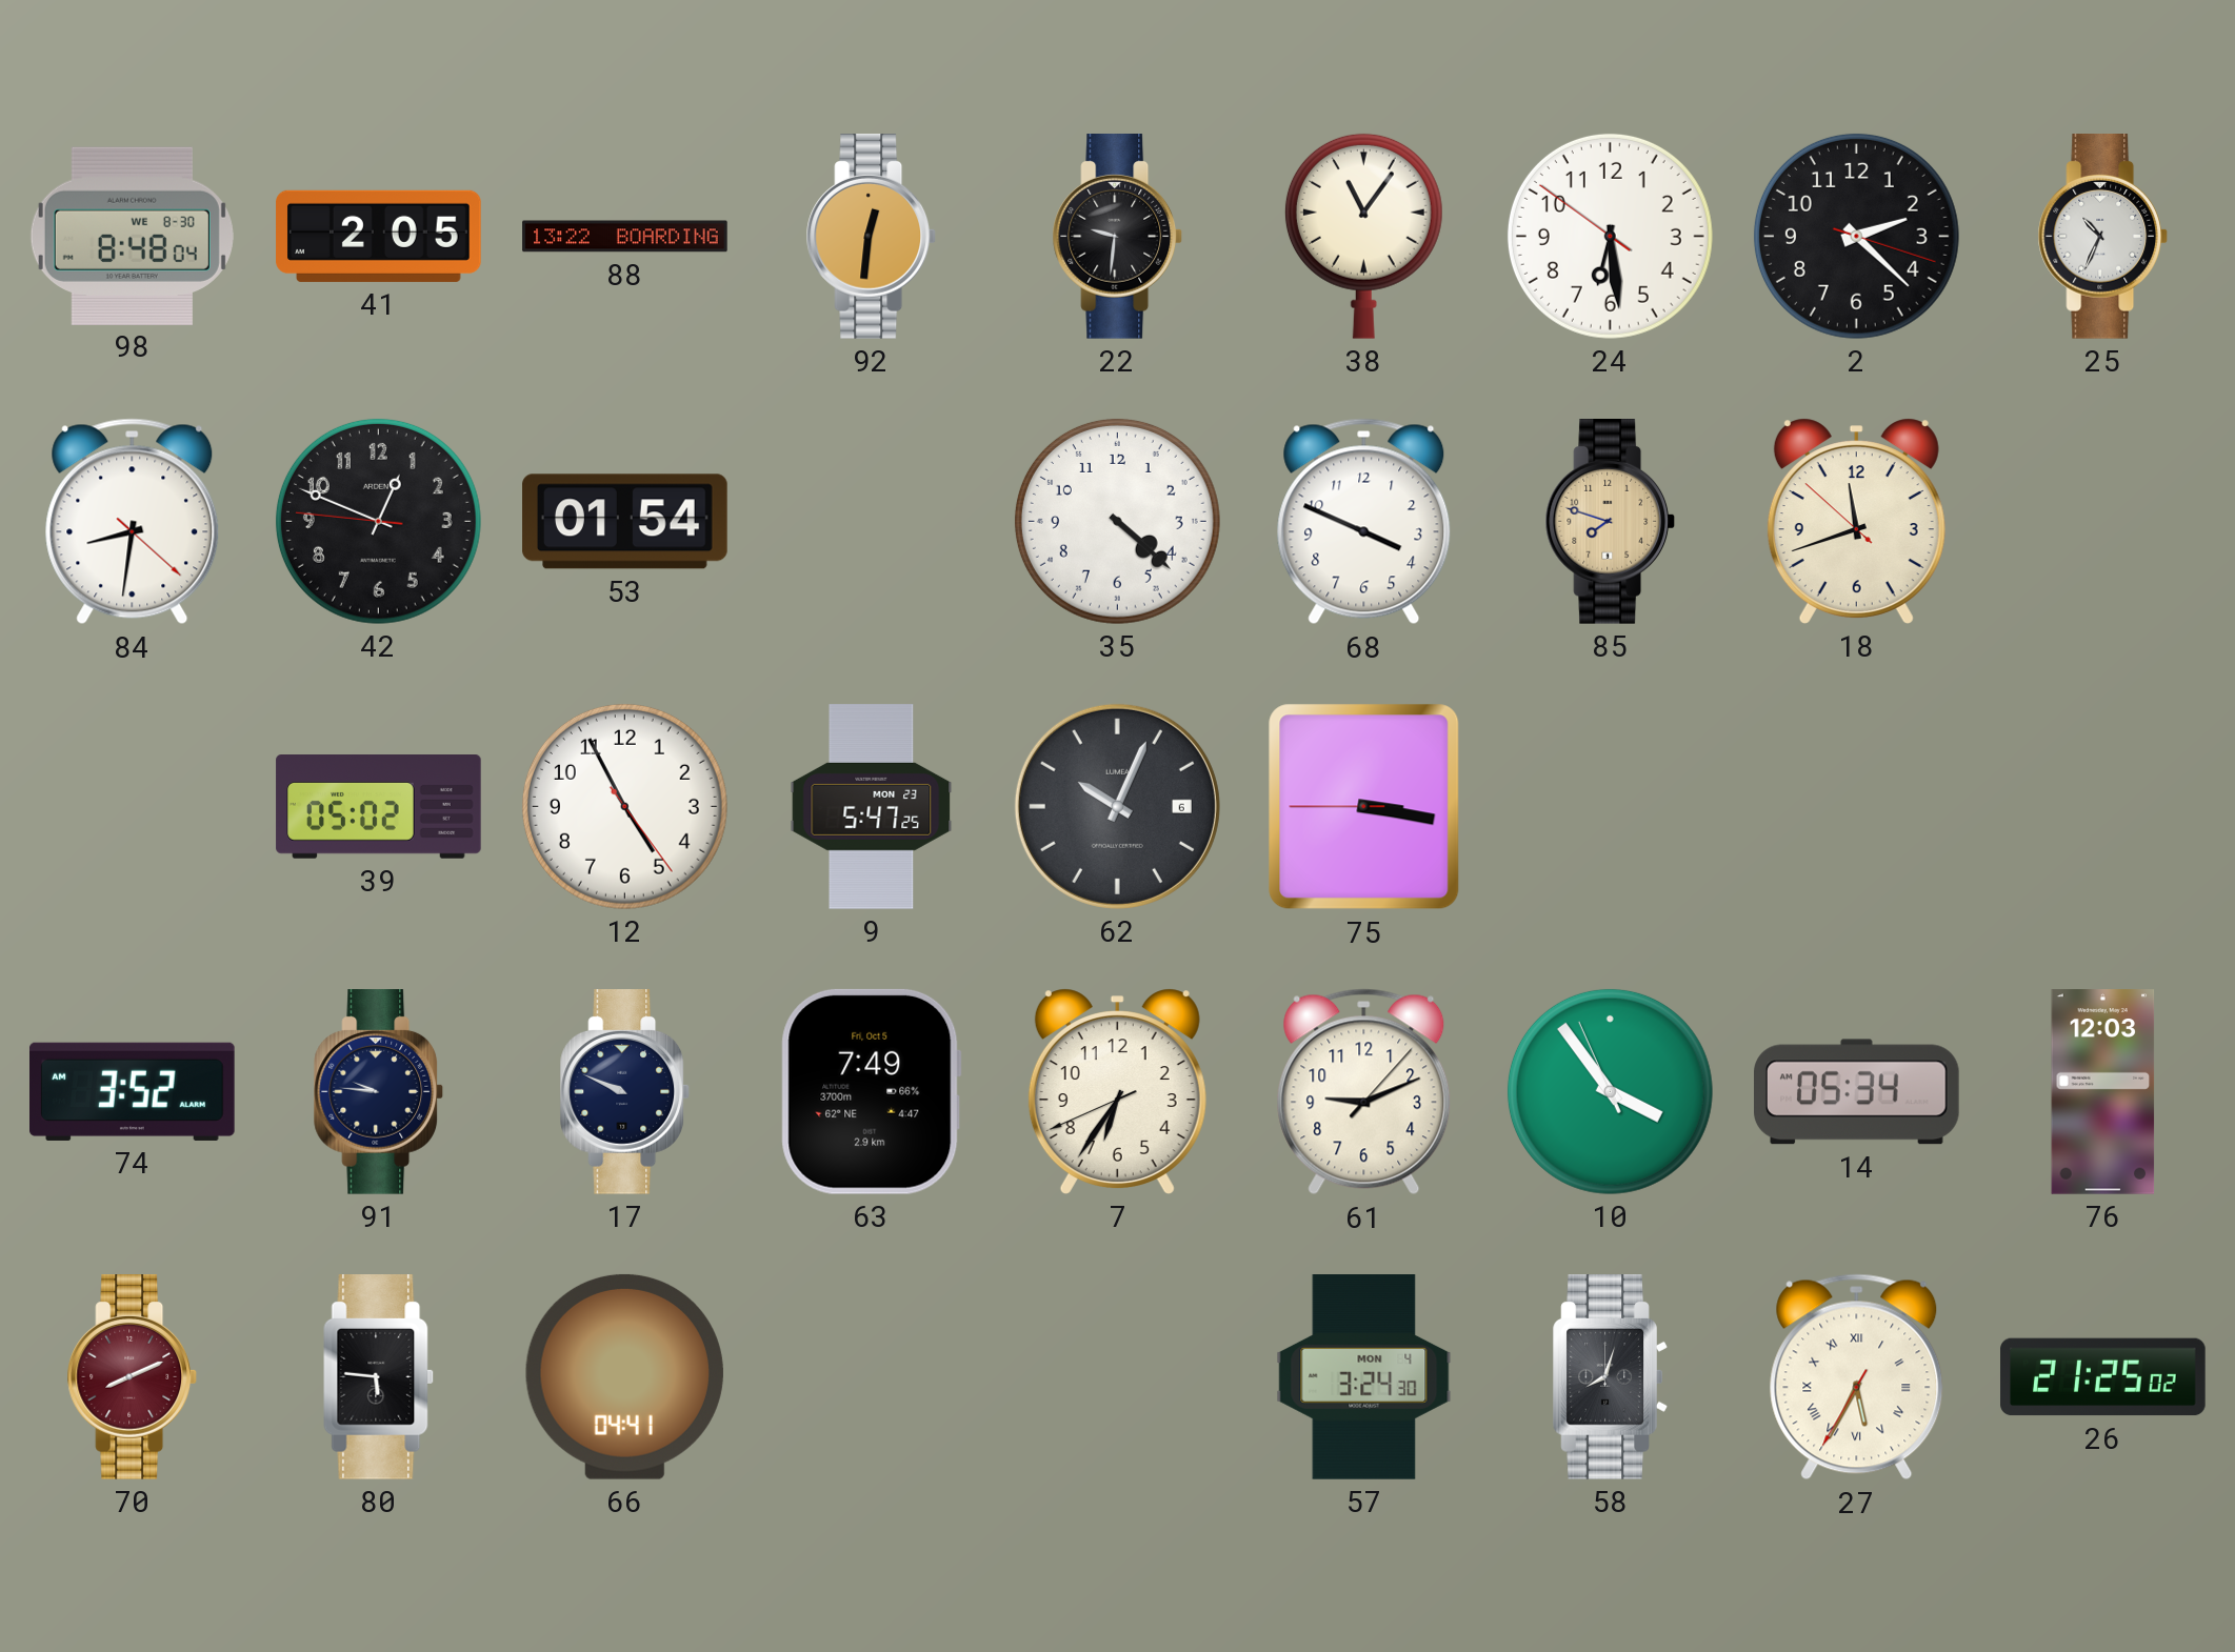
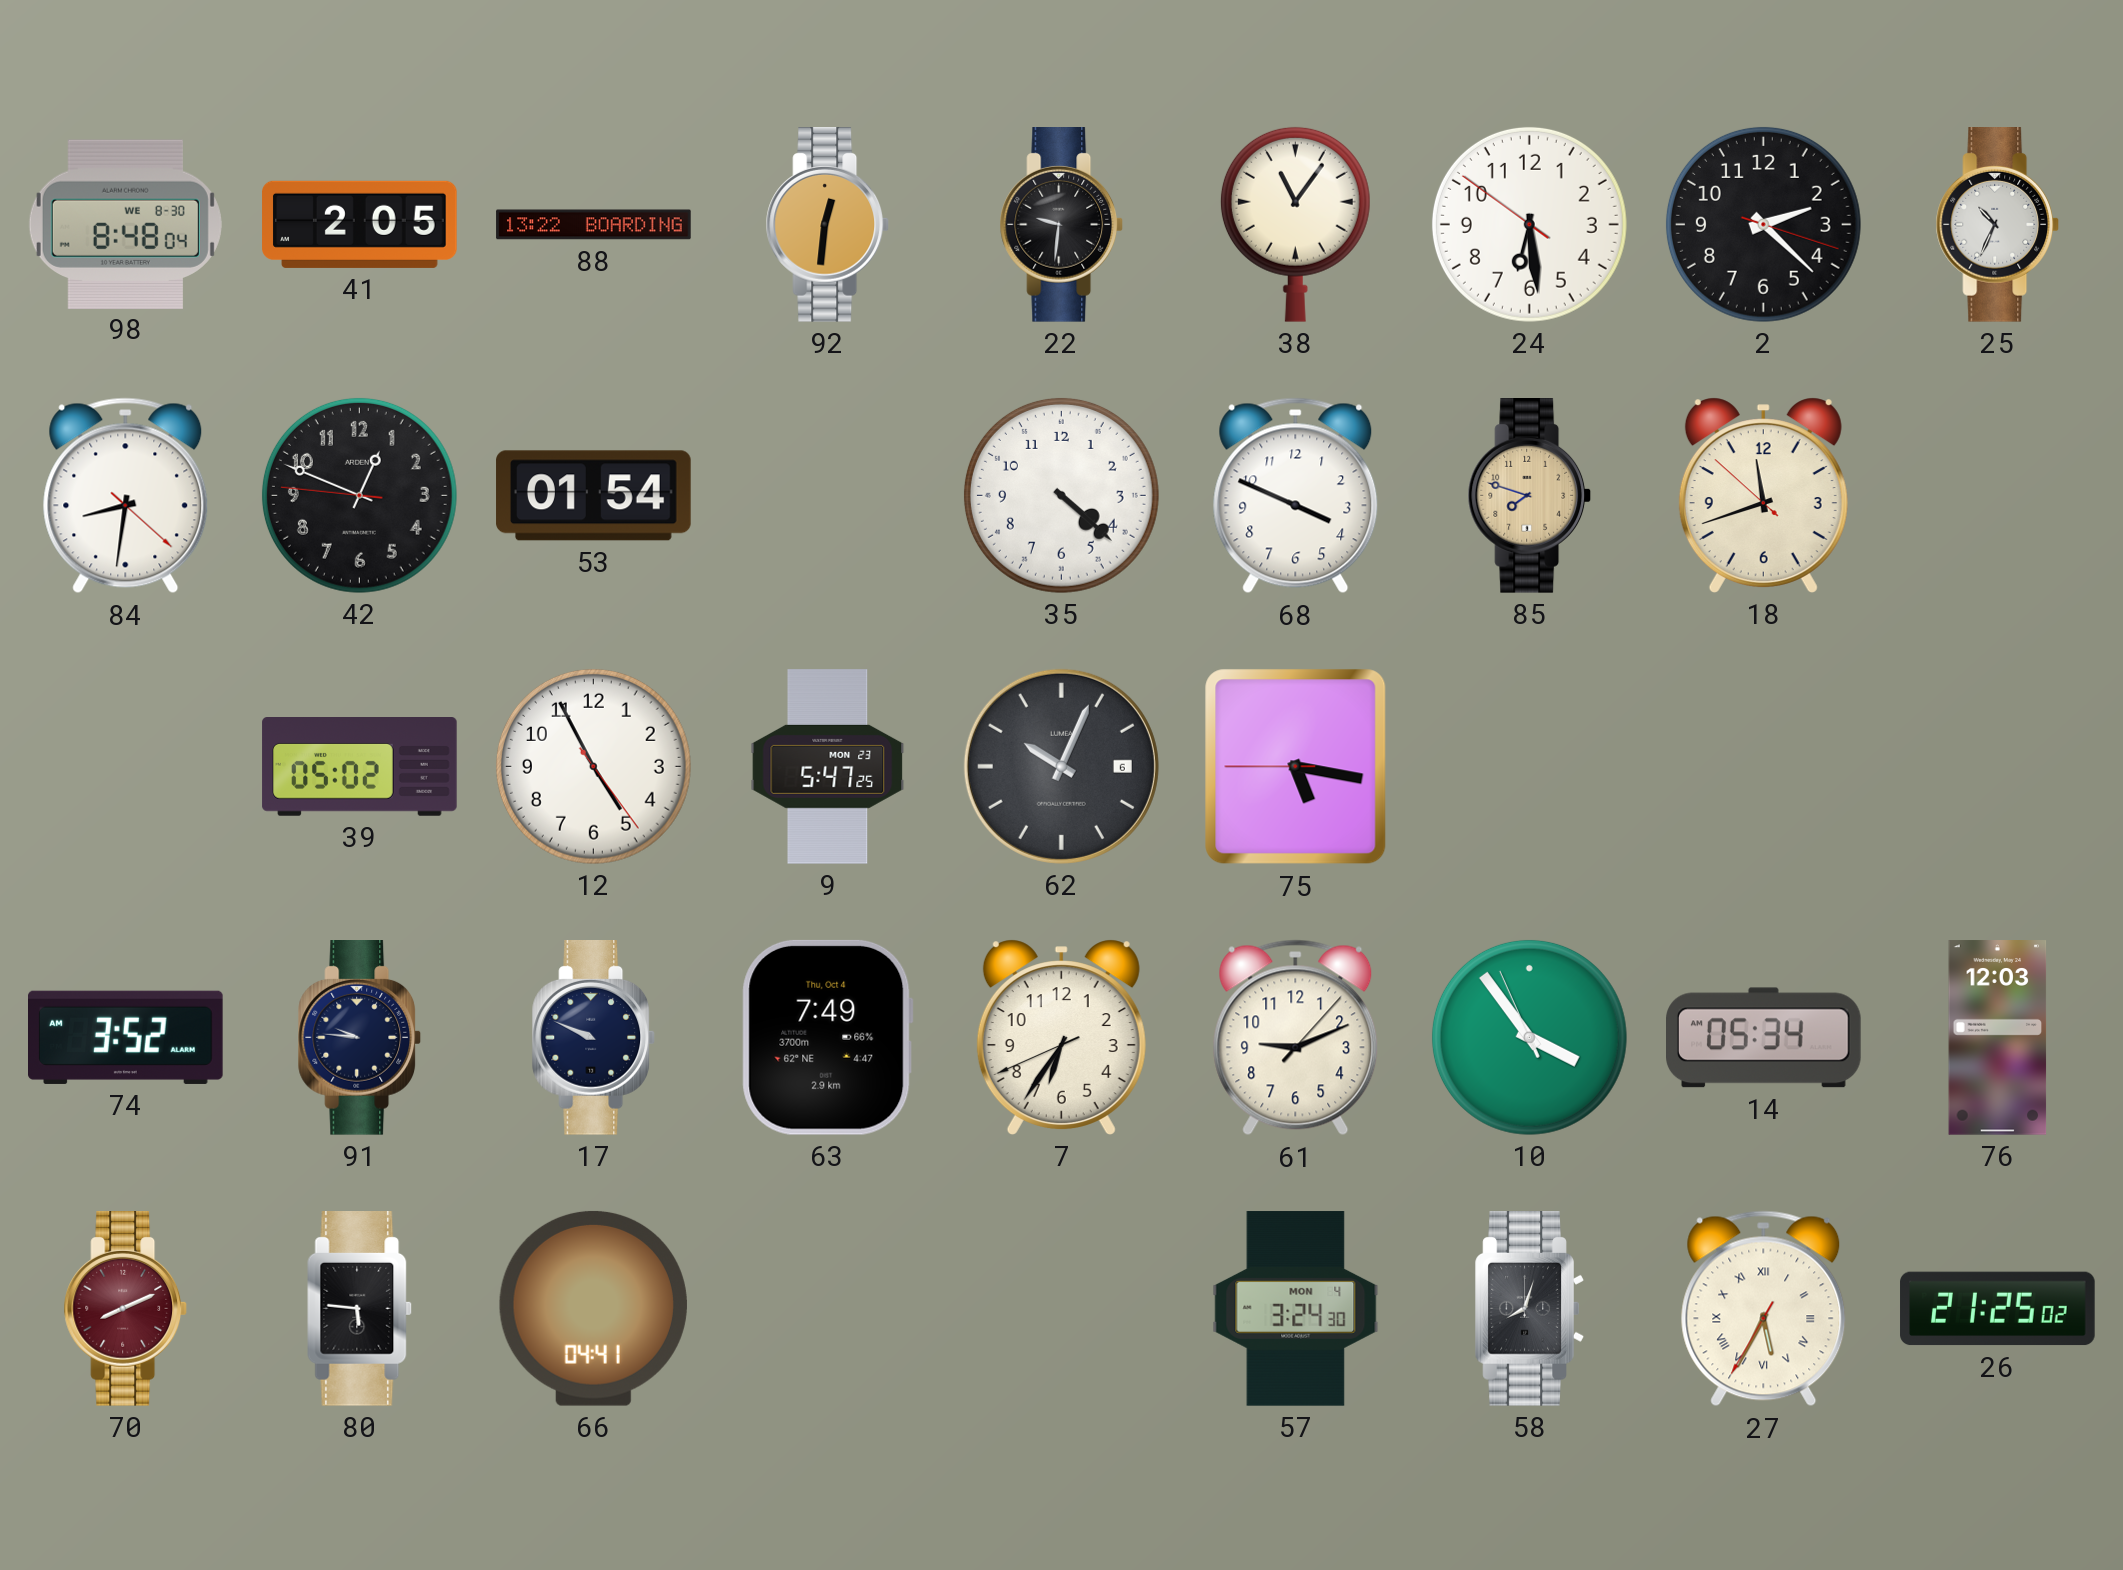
75: 3:16 -> 5:16 (1296, 767)
63 date: Fri, Oct 5 -> Thu, Oct 4 (827, 1037)
